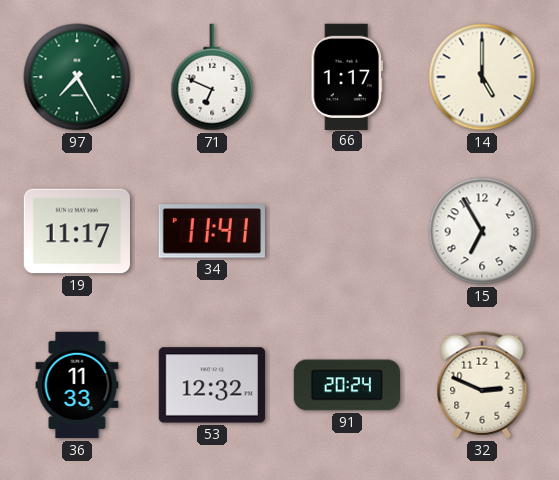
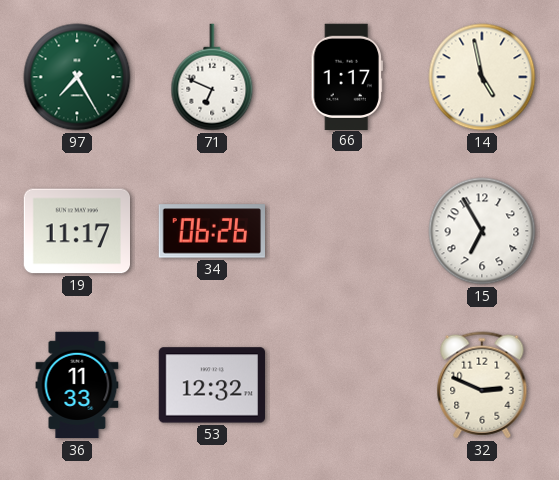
14: 5:00 -> 4:58 (482, 77)
34: 11:41 -> 06:26 (211, 231)
91: 20:24 -> none (346, 385)
